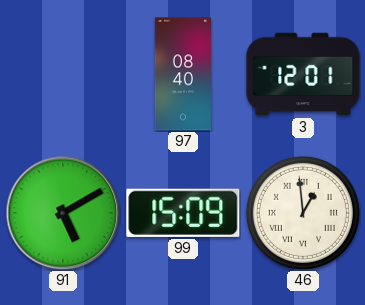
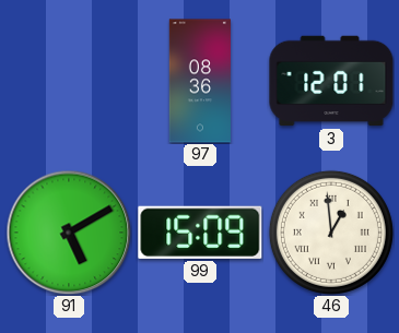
97: 08:40 -> 08:36 (200, 81)
